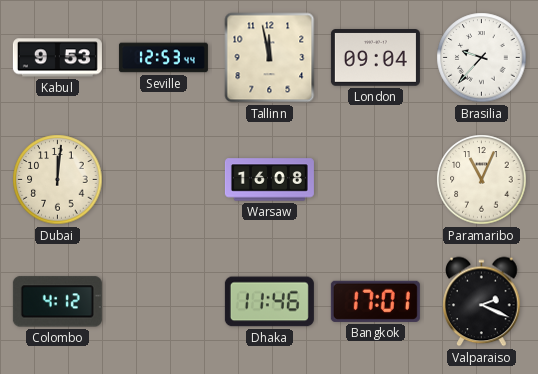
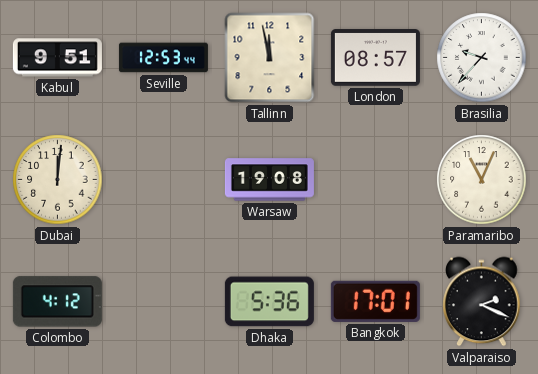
Kabul: 9:53 -> 9:51 (57, 58)
London: 09:04 -> 08:57 (375, 58)
Warsaw: 16:08 -> 19:08 (269, 180)
Dhaka: 11:46 -> 5:36 (269, 302)
